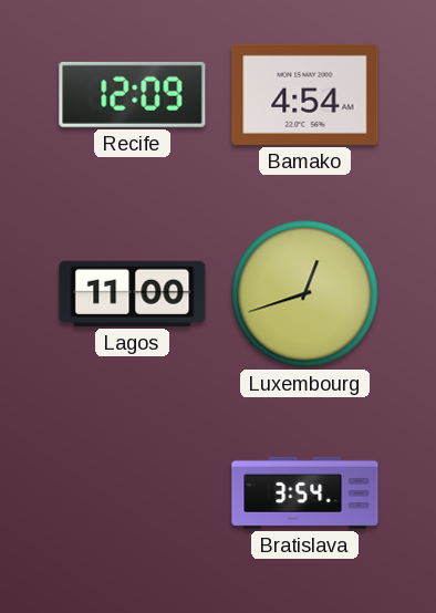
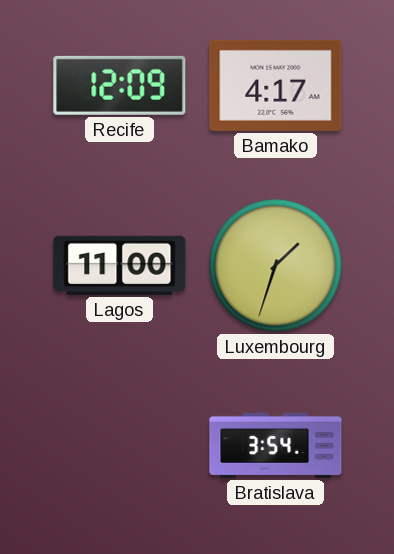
Bamako: 4:54 -> 4:17 (276, 85)
Luxembourg: 12:42 -> 1:33 (276, 266)
